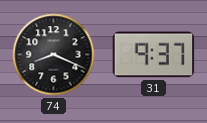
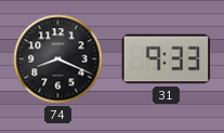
31: 9:37 -> 9:33 (167, 59)
